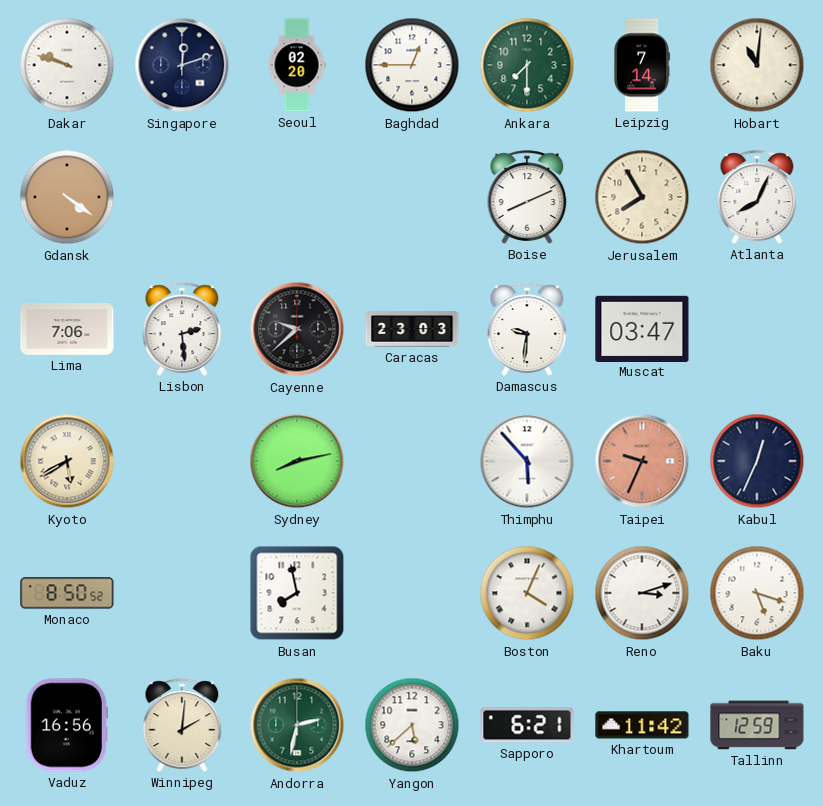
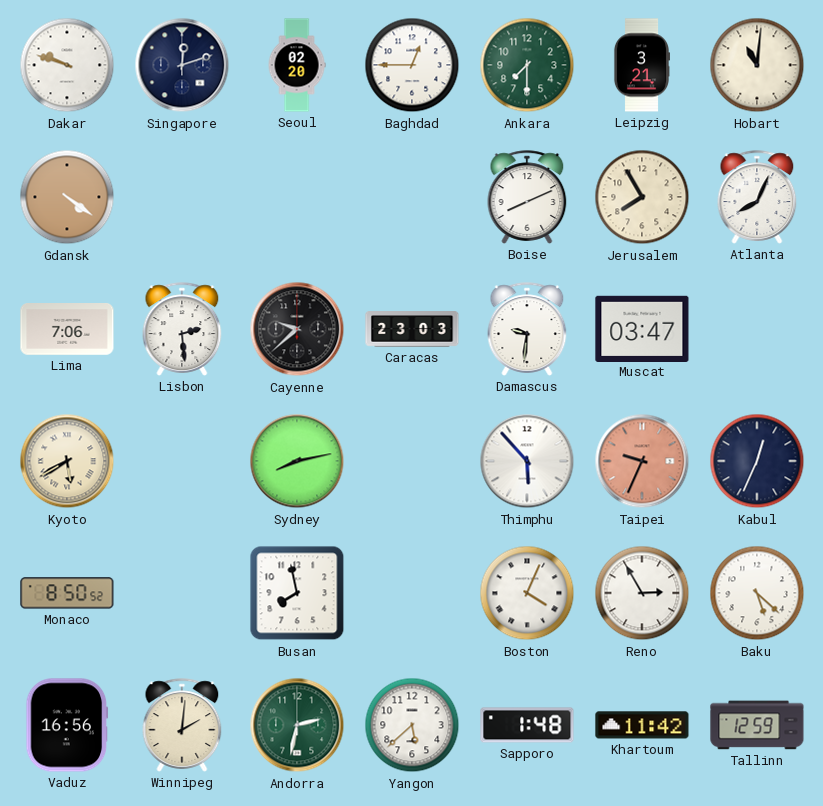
Leipzig: 7:14 -> 3:21 (641, 65)
Reno: 3:12 -> 2:55 (642, 593)
Baku: 5:18 -> 5:22 (757, 593)
Sapporo: 6:21 -> 1:48 (527, 725)
